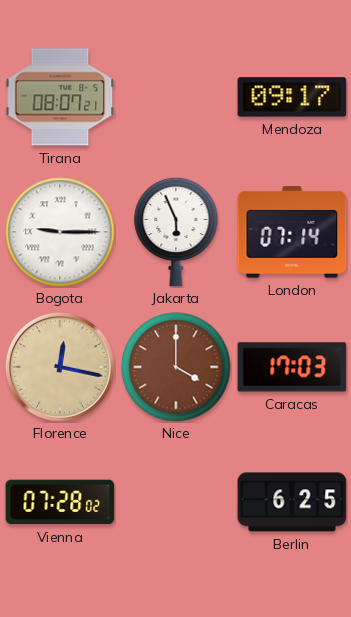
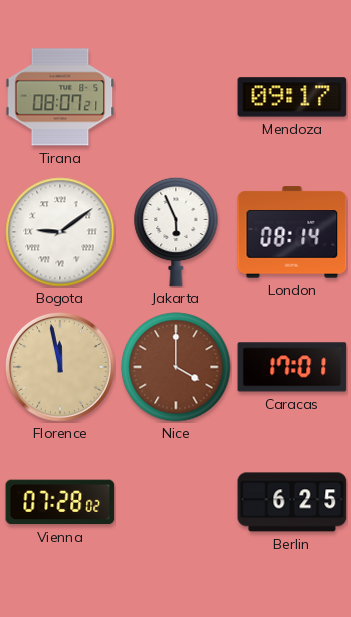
Bogota: 9:15 -> 9:09 (60, 232)
London: 07:14 -> 08:14 (292, 232)
Florence: 12:17 -> 11:58 (60, 367)
Caracas: 17:03 -> 17:01 (292, 367)
